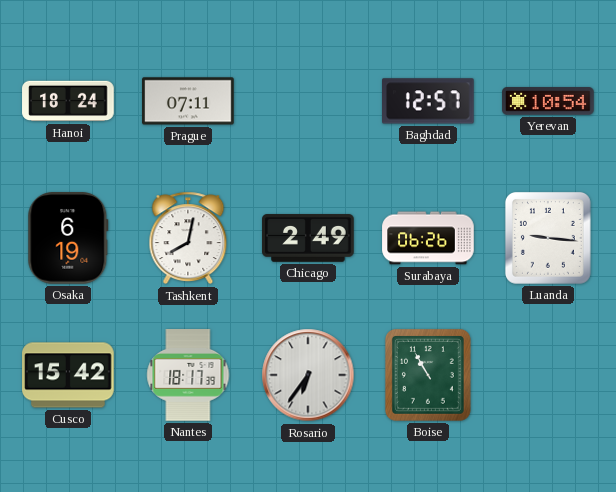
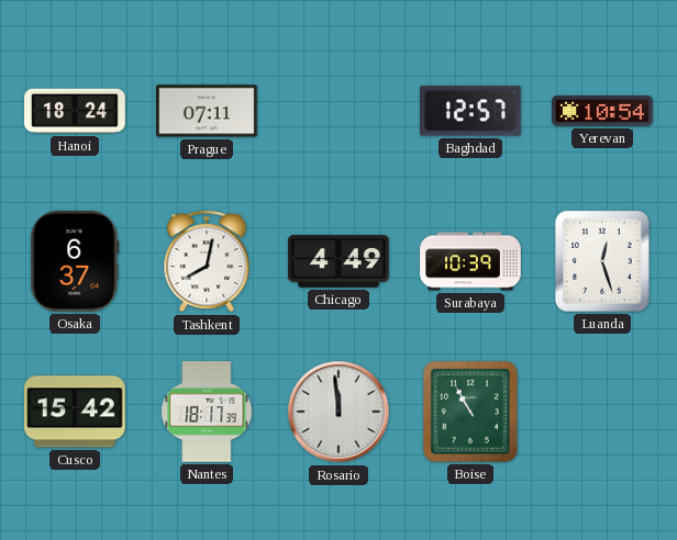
Osaka: 6:19 -> 6:37 (75, 261)
Chicago: 2:49 -> 4:49 (338, 261)
Surabaya: 06:26 -> 10:39 (470, 261)
Luanda: 9:16 -> 12:27 (602, 261)
Rosario: 6:36 -> 11:59 (338, 412)
